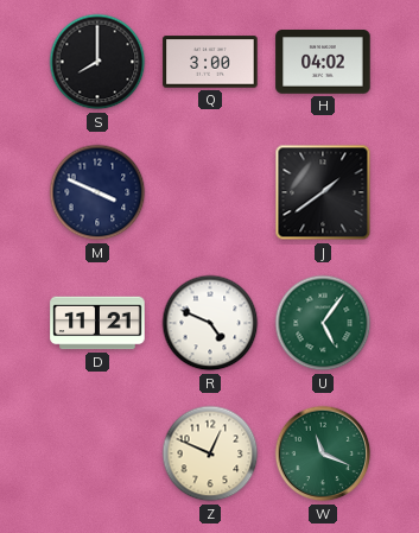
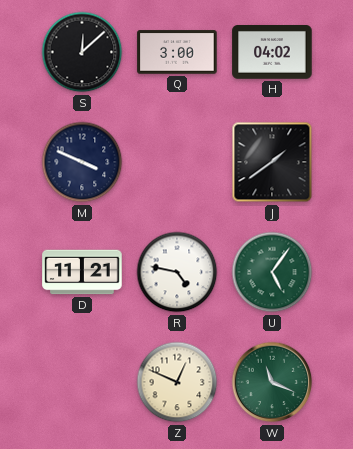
S: 8:00 -> 12:08 (82, 52)
R: 4:49 -> 4:47 (177, 272)
